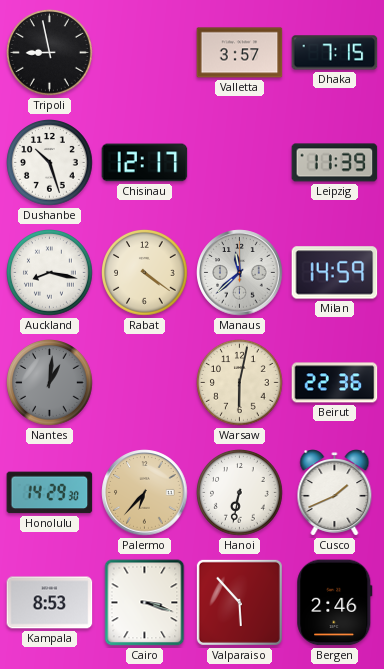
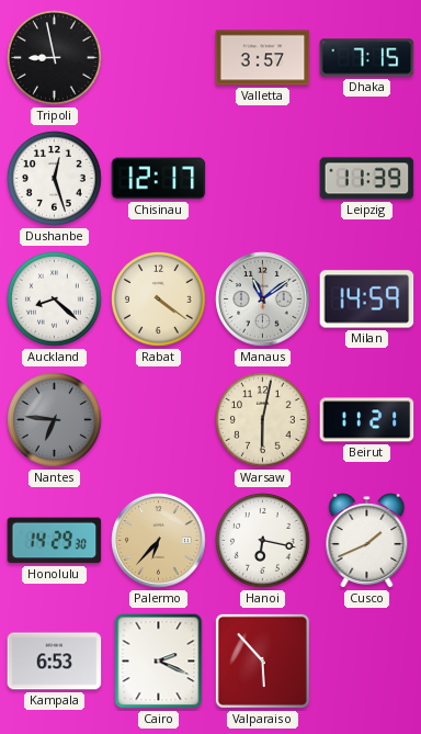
Dushanbe: 10:27 -> 12:27 (55, 179)
Auckland: 8:17 -> 8:22 (55, 300)
Manaus: 11:38 -> 11:09 (263, 300)
Nantes: 1:01 -> 6:46 (55, 420)
Beirut: 22:36 -> 11:21 (367, 420)
Hanoi: 6:32 -> 6:17 (263, 541)
Kampala: 8:53 -> 6:53 (55, 662)
Cairo: 3:18 -> 2:19 (159, 662)
Bergen: 2:46 -> none (335, 603)
